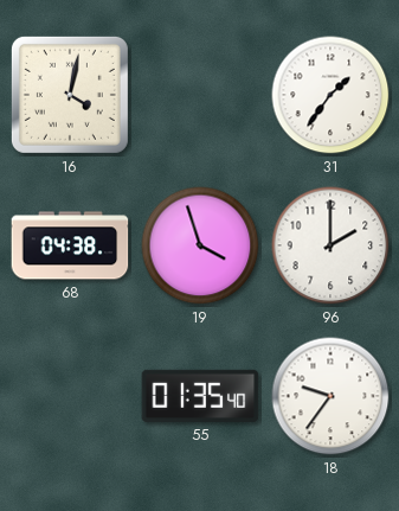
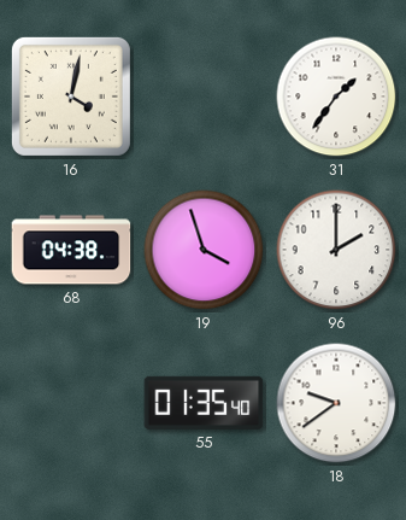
18: 9:36 -> 9:39 (336, 403)
